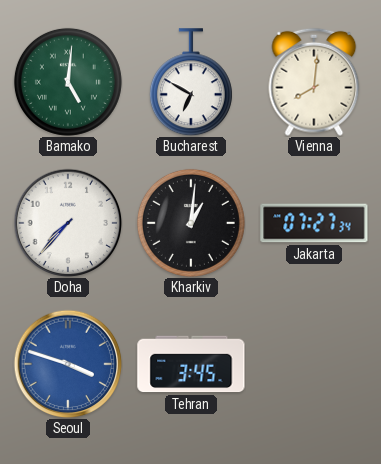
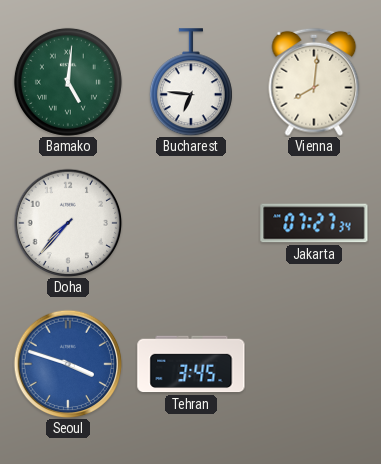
Bucharest: 6:50 -> 6:46 (191, 82)
Kharkiv: 1:01 -> none (191, 223)
